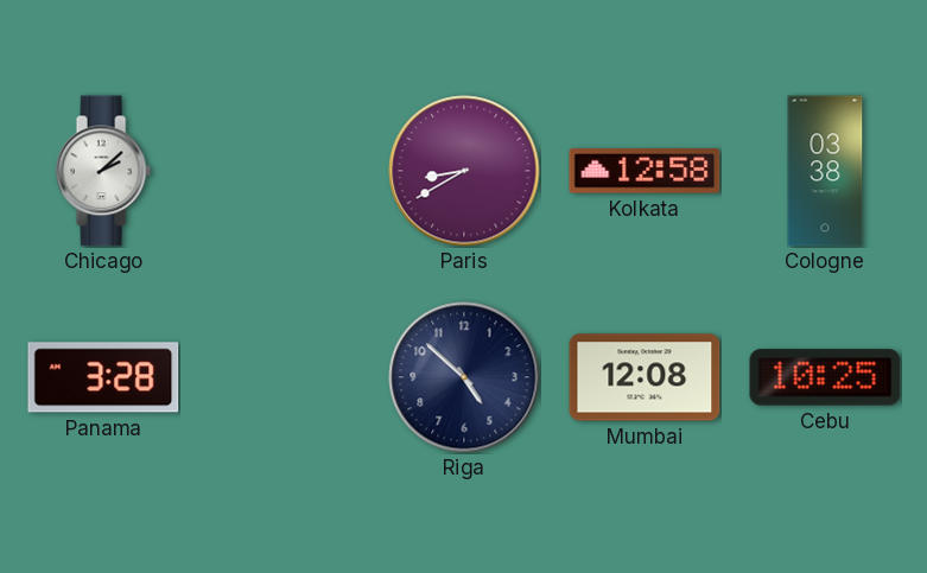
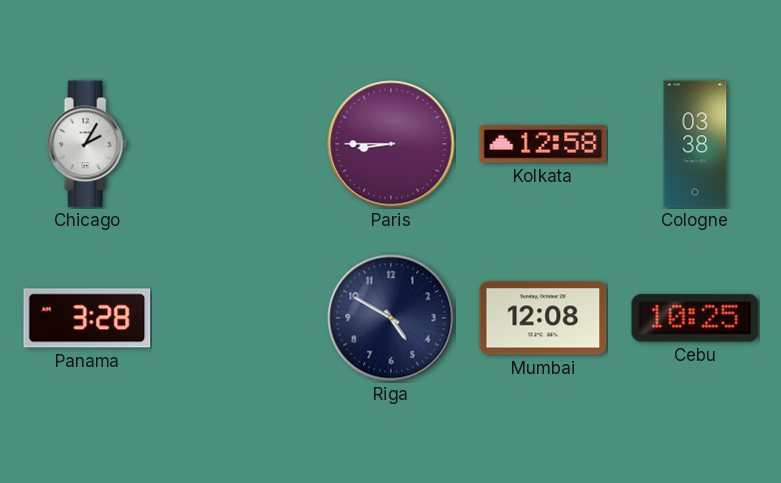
Chicago: 2:08 -> 2:05 (87, 144)
Paris: 8:40 -> 8:45 (391, 144)
Riga: 4:52 -> 4:50 (391, 318)
